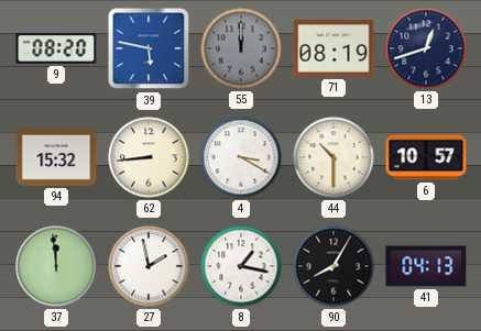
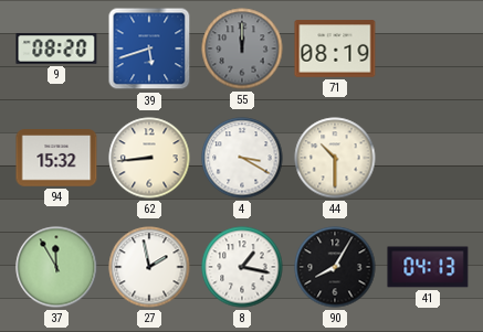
39: 5:47 -> 5:42 (149, 49)
13: 12:42 -> none (426, 48)
6: 10:57 -> none (426, 157)
37: 11:59 -> 11:55 (56, 267)
